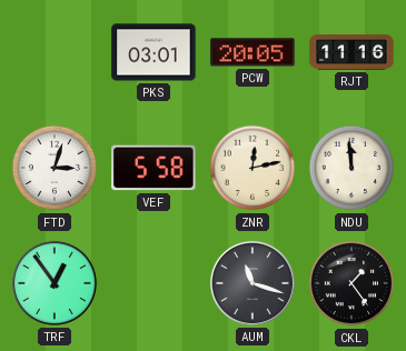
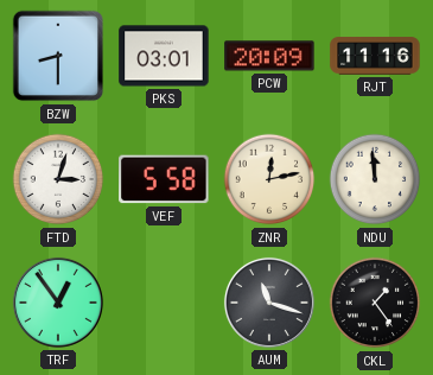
BZW: none -> 8:30 (58, 56)
PCW: 20:05 -> 20:09 (269, 56)
